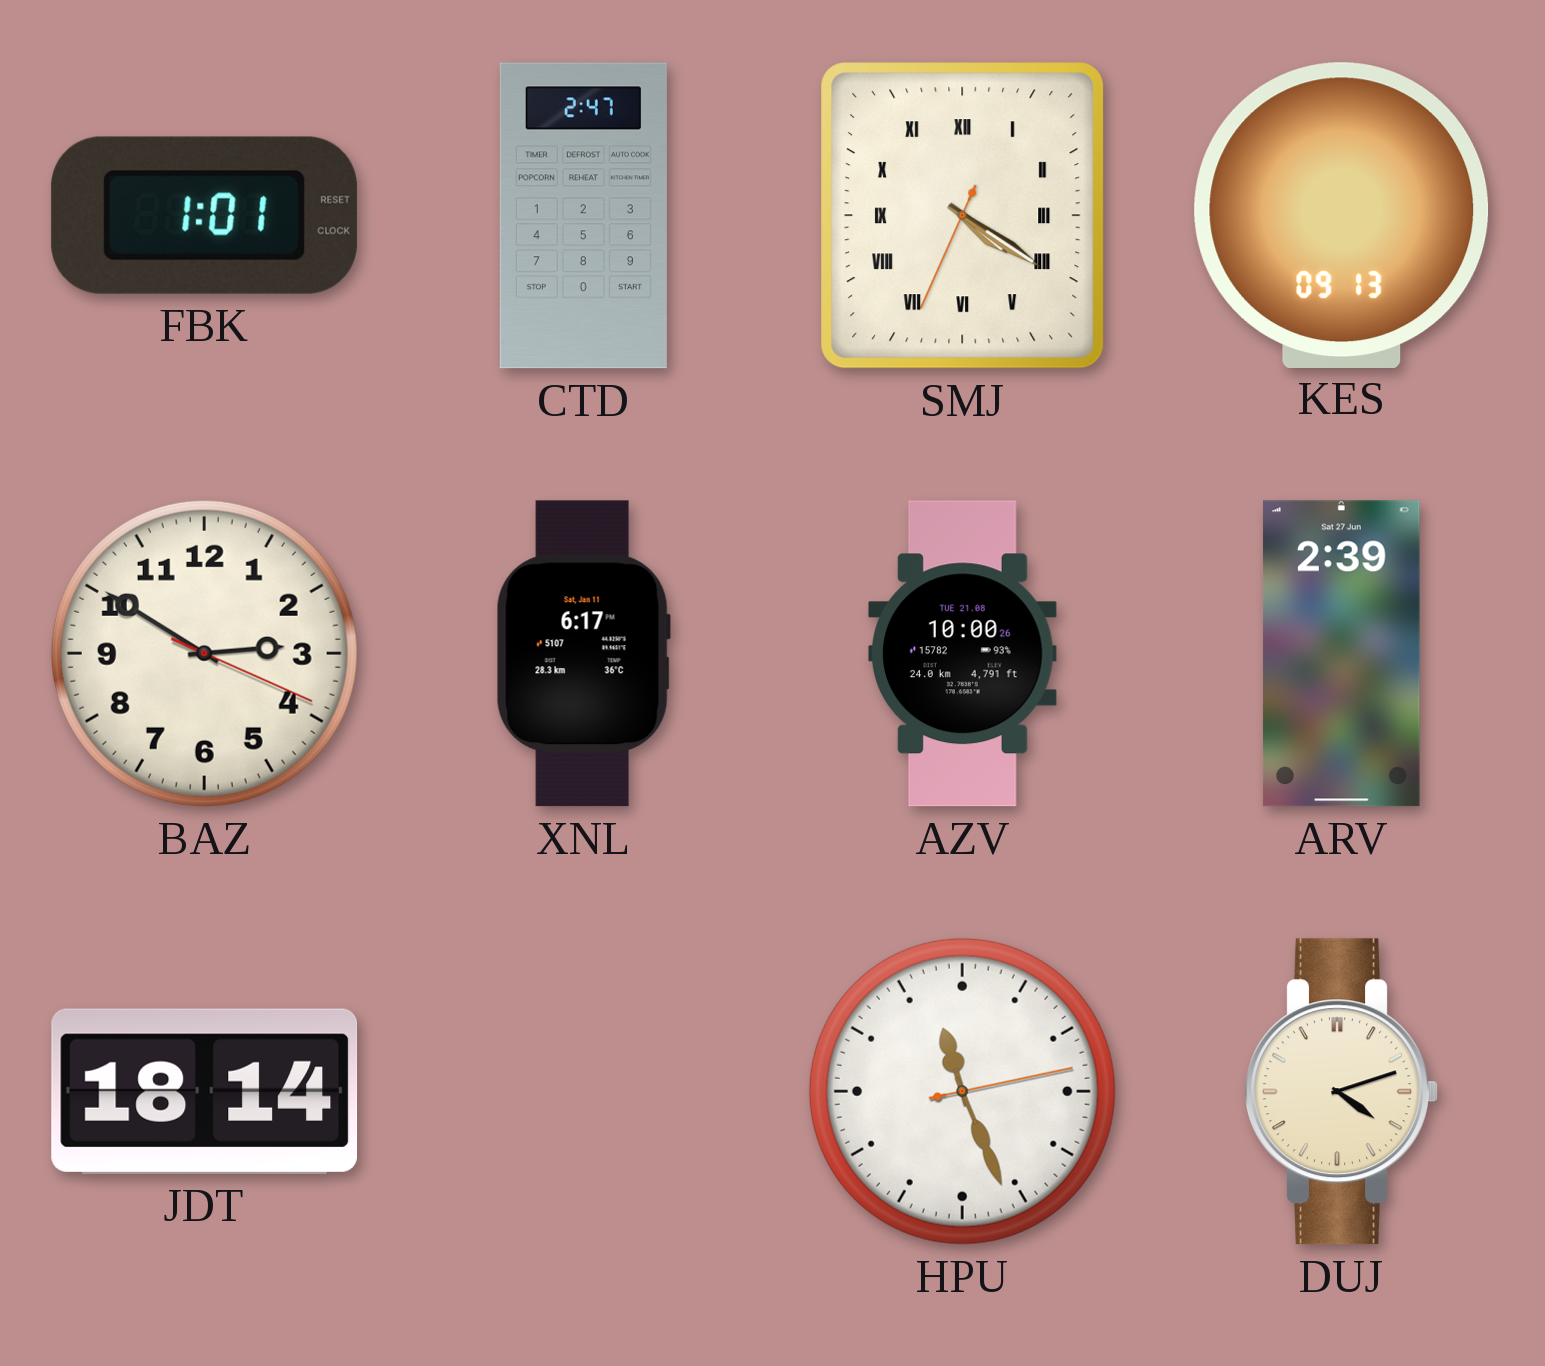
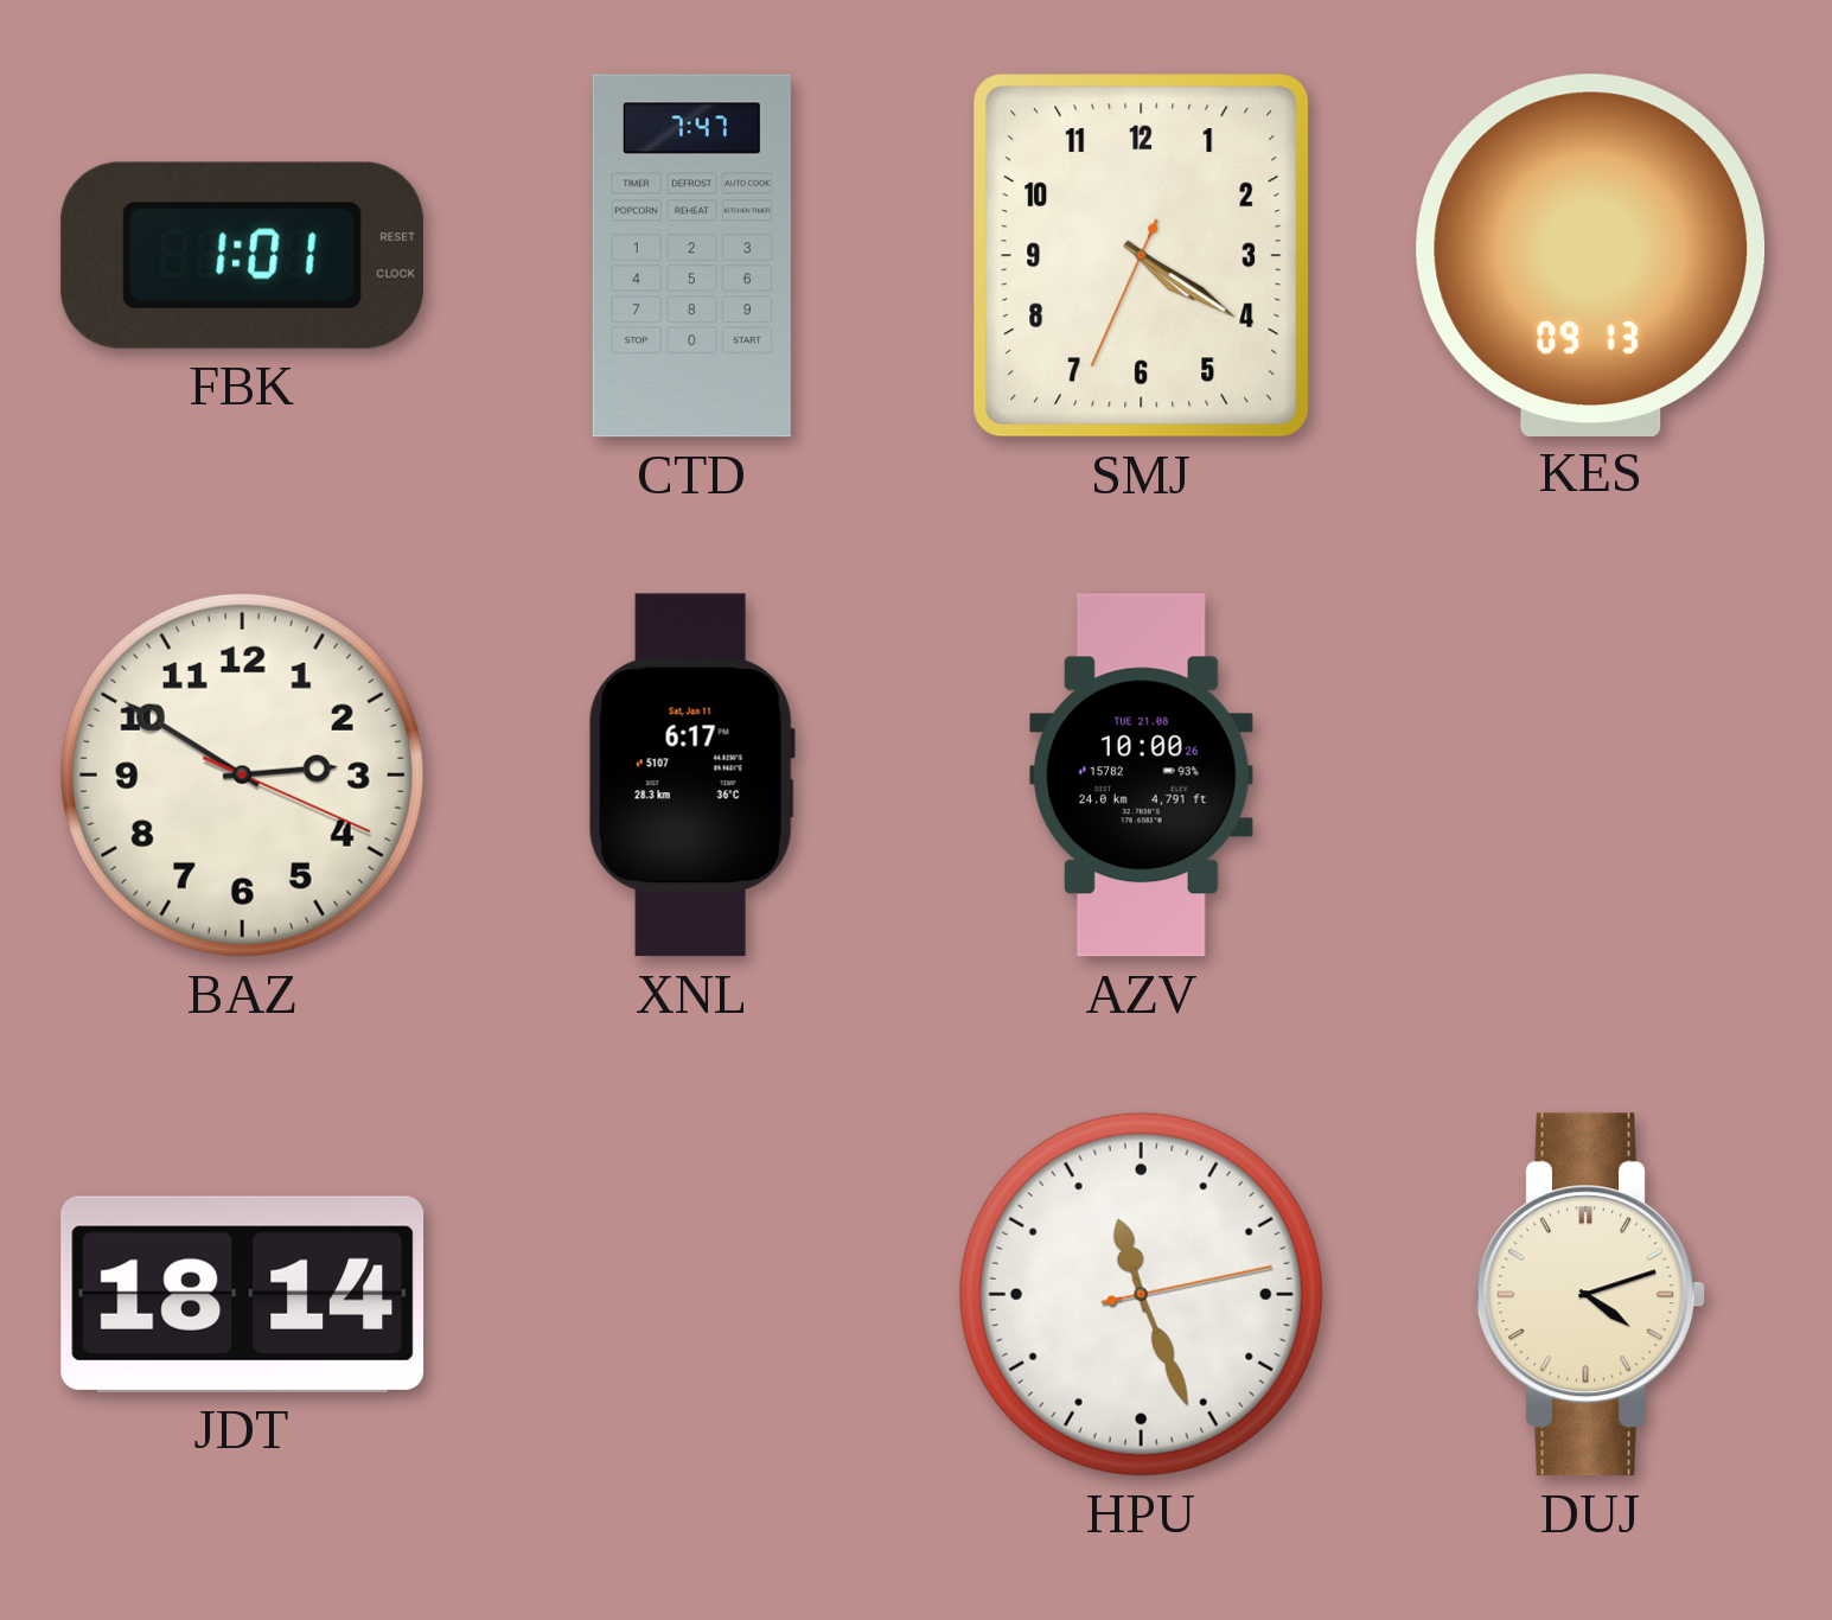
CTD: 2:47 -> 7:47 (691, 256)
SMJ numerals: Roman -> Arabic (1142, 256)
ARV: 2:39 -> none (1341, 654)
